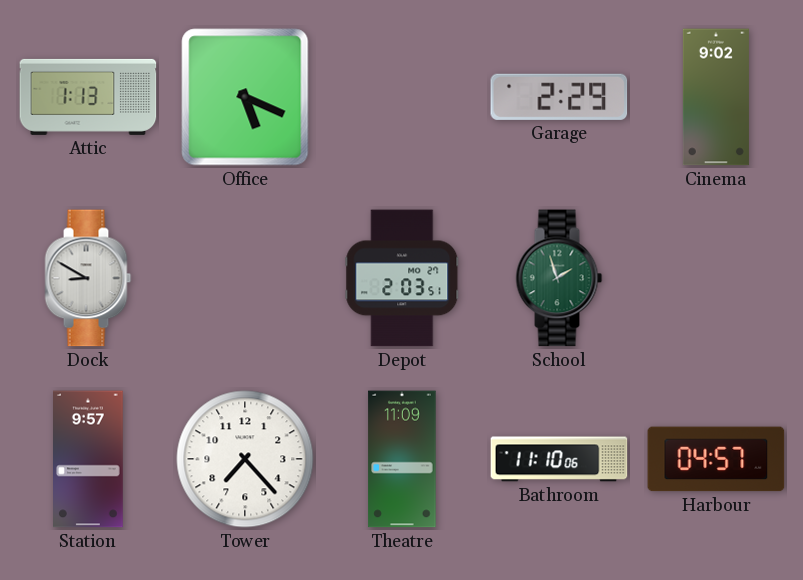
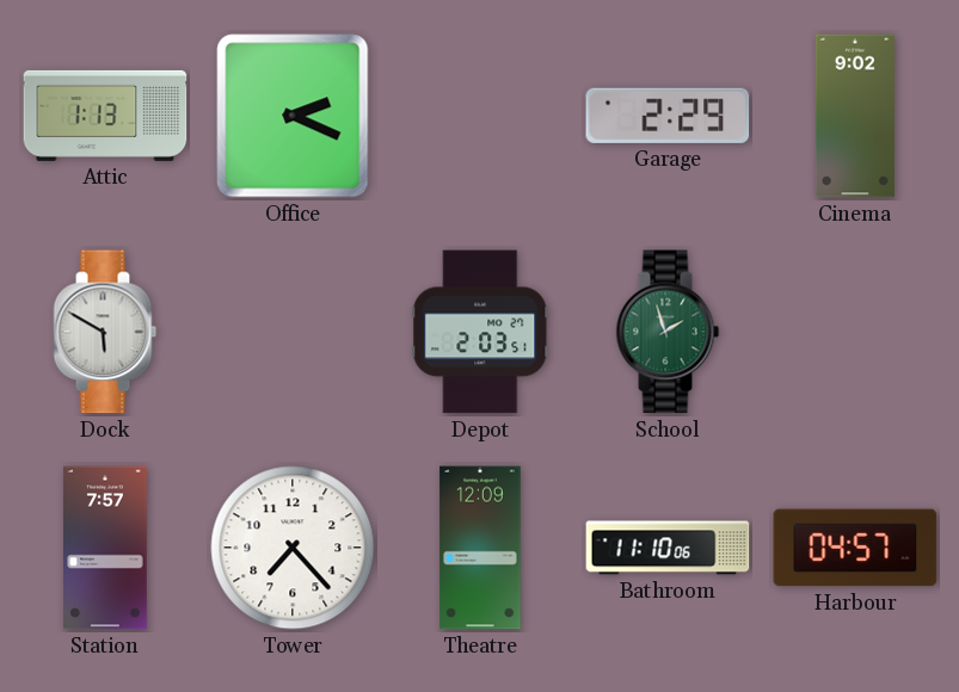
Office: 5:19 -> 2:19 (293, 116)
Dock: 8:50 -> 5:50 (105, 332)
Station: 9:57 -> 7:57 (106, 548)
Theatre: 11:09 -> 12:09 (480, 548)
